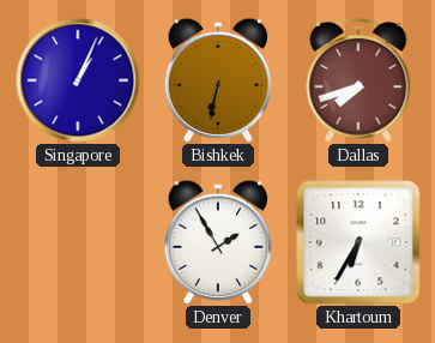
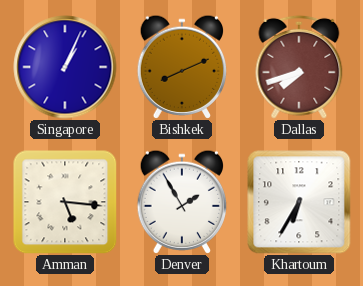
Bishkek: 6:32 -> 8:11 (182, 67)
Amman: none -> 5:16 (65, 202)
